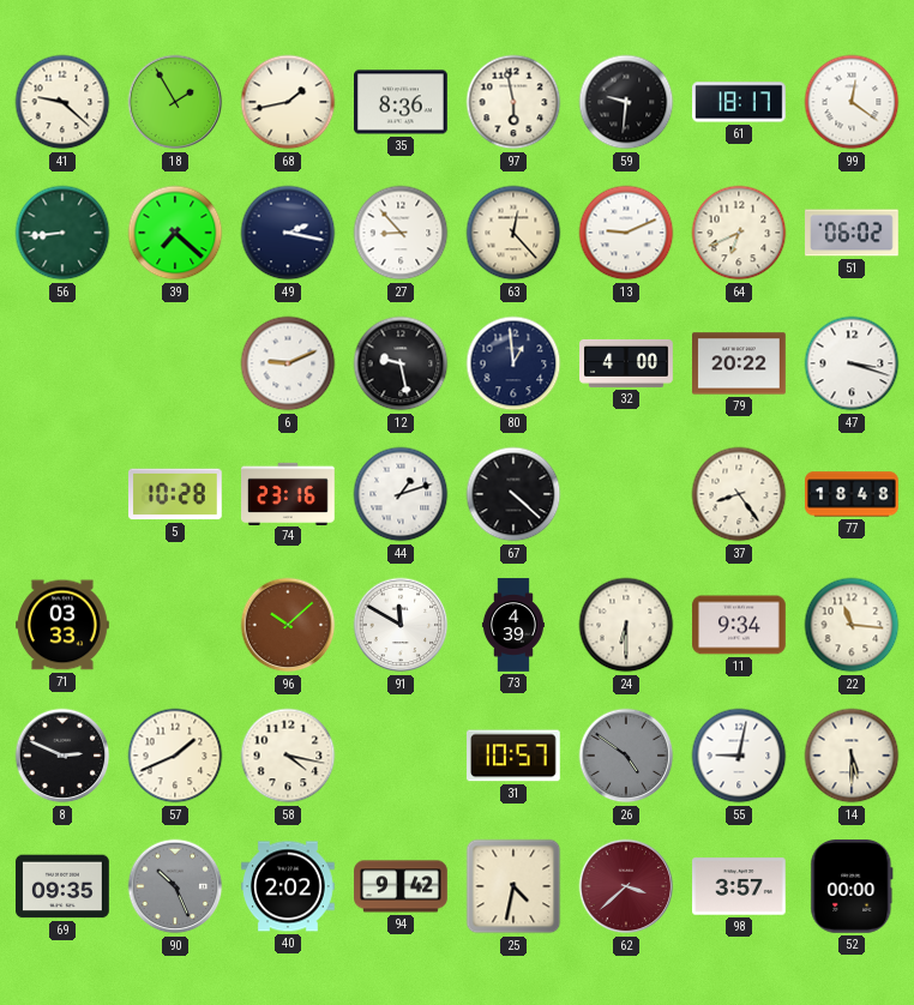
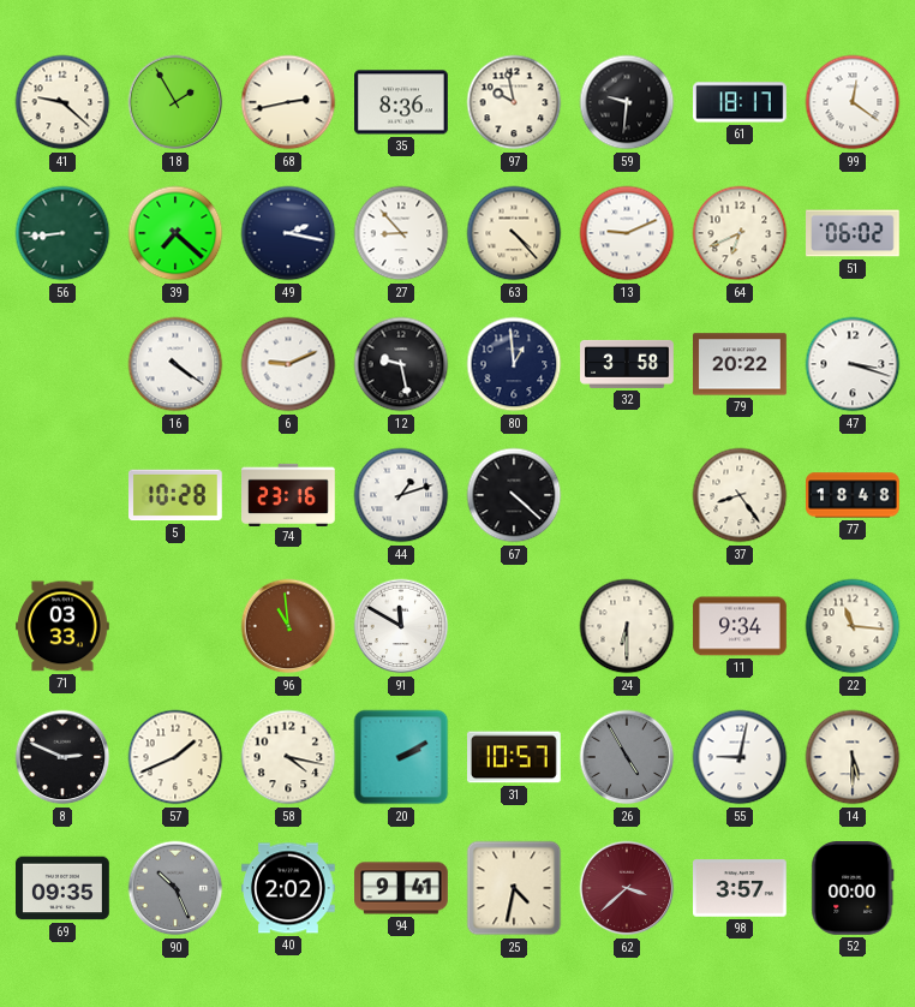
68: 1:43 -> 2:43 (288, 102)
97: 5:58 -> 9:58 (514, 102)
63: 12:23 -> 4:23 (514, 233)
16: none -> 4:21 (175, 364)
32: 4:00 -> 3:58 (627, 364)
96: 10:08 -> 10:59 (288, 626)
73: 4:39 -> none (513, 625)
20: none -> 2:10 (401, 757)
26: 4:51 -> 4:55 (627, 757)
94: 9:42 -> 9:41 (401, 888)
